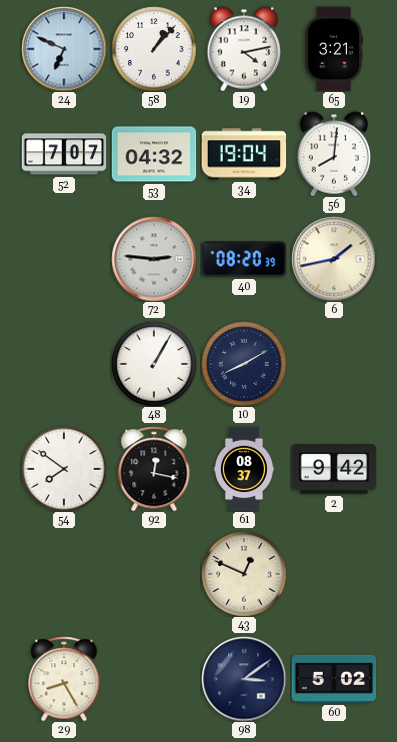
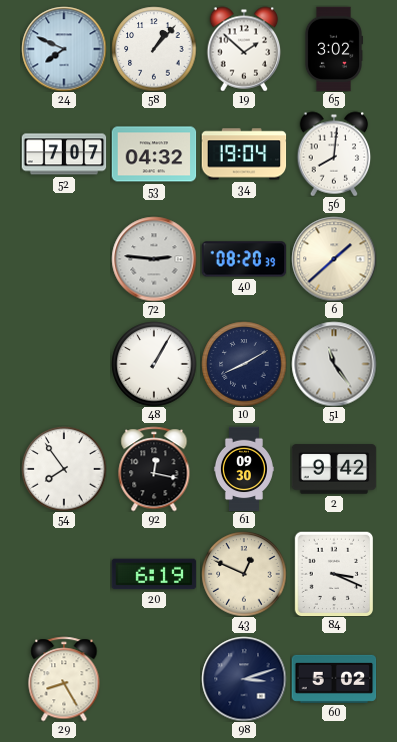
24: 6:49 -> 7:49 (64, 49)
19: 4:13 -> 1:52 (244, 49)
65: 3:21 -> 3:02 (333, 49)
6: 1:43 -> 1:38 (334, 259)
51: none -> 11:24 (334, 364)
54: 7:51 -> 7:54 (64, 469)
61: 08:37 -> 09:30 (244, 469)
20: none -> 6:19 (154, 574)
84: none -> 3:19 (334, 574)
98: 3:09 -> 3:12 (244, 679)
